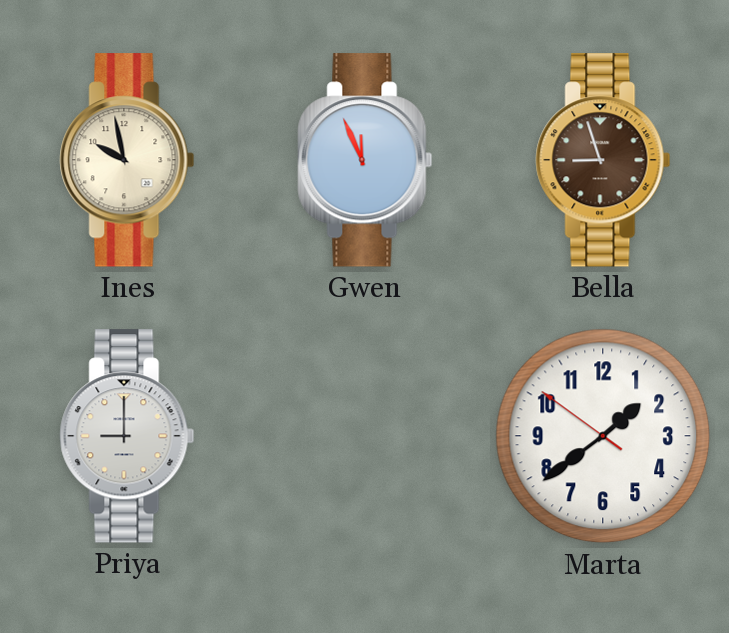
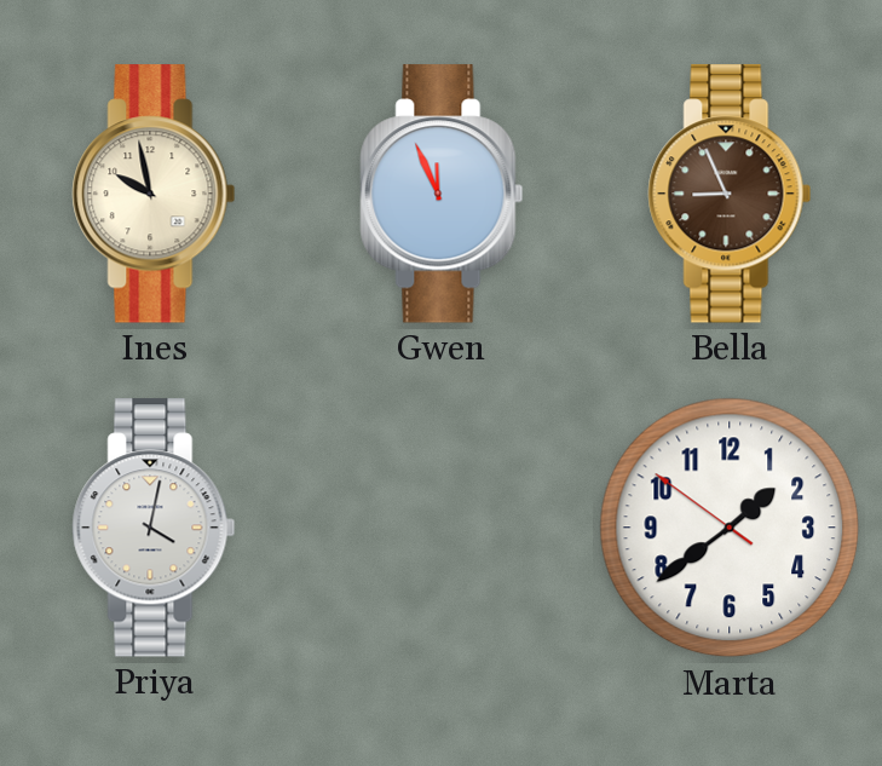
Bella: 8:57 -> 8:56 (730, 194)
Priya: 9:00 -> 4:02 (154, 528)
